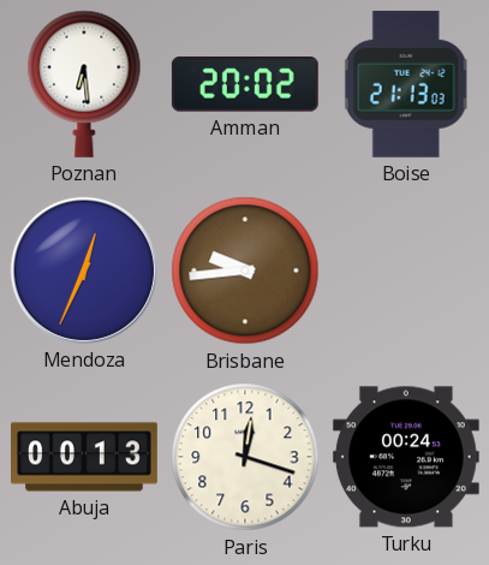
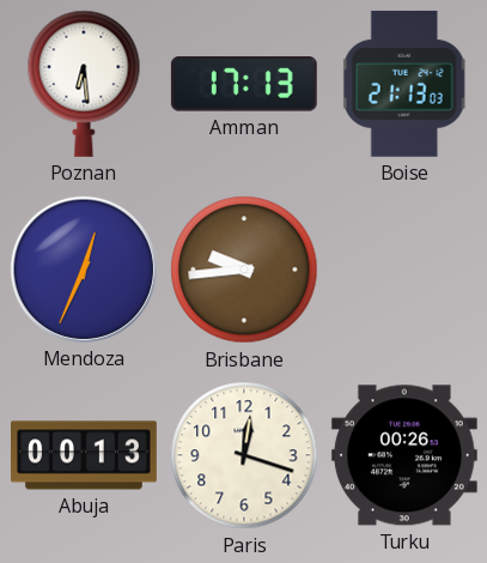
Amman: 20:02 -> 17:13 (244, 84)
Turku: 00:24 -> 00:26 (404, 455)
